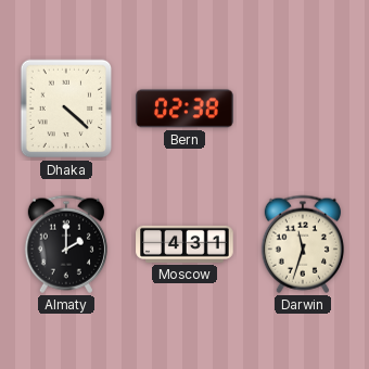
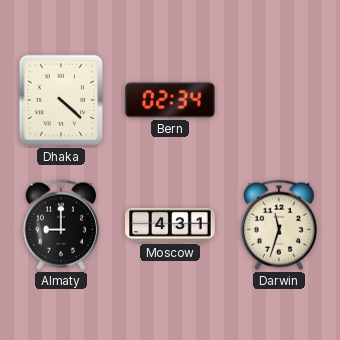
Bern: 02:38 -> 02:34 (170, 100)
Almaty: 2:00 -> 9:00 (61, 225)
